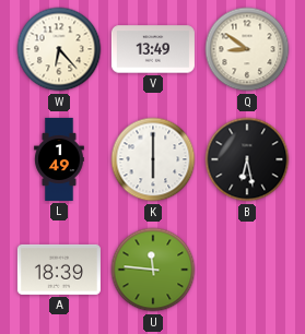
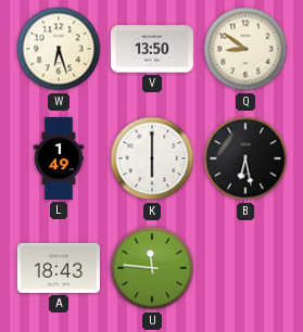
W: 6:23 -> 6:27 (59, 49)
V: 13:49 -> 13:50 (152, 49)
A: 18:39 -> 18:43 (59, 268)
